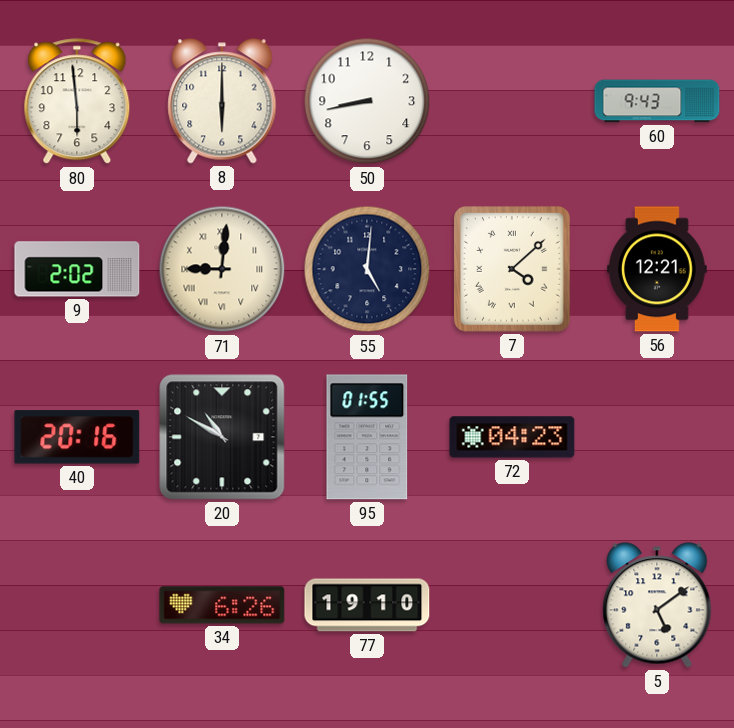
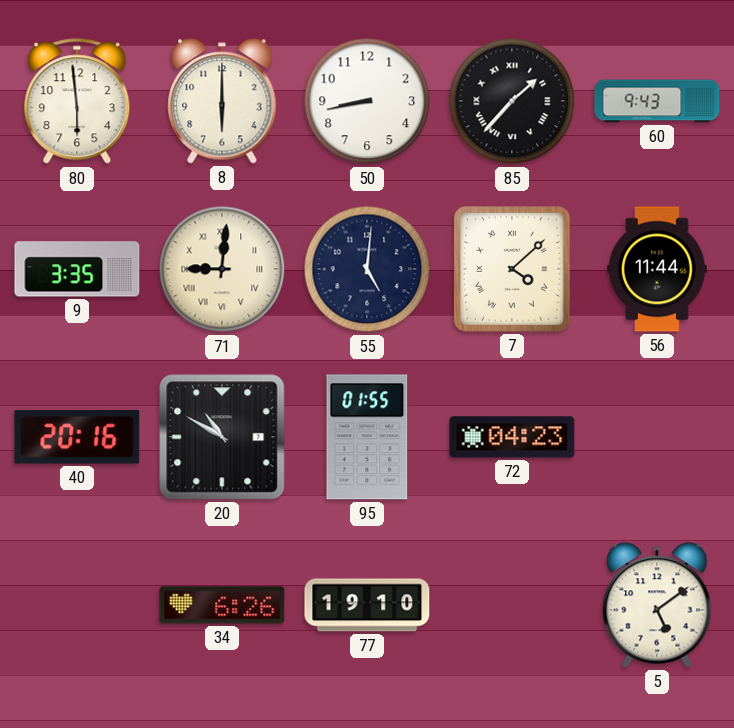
85: none -> 1:37 (512, 101)
9: 2:02 -> 3:35 (77, 269)
56: 12:21 -> 11:44 (658, 269)
